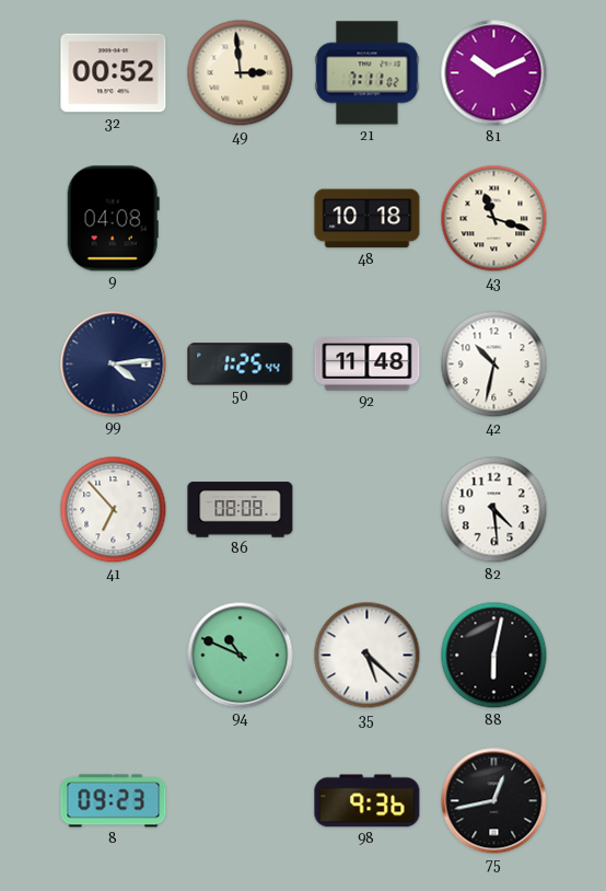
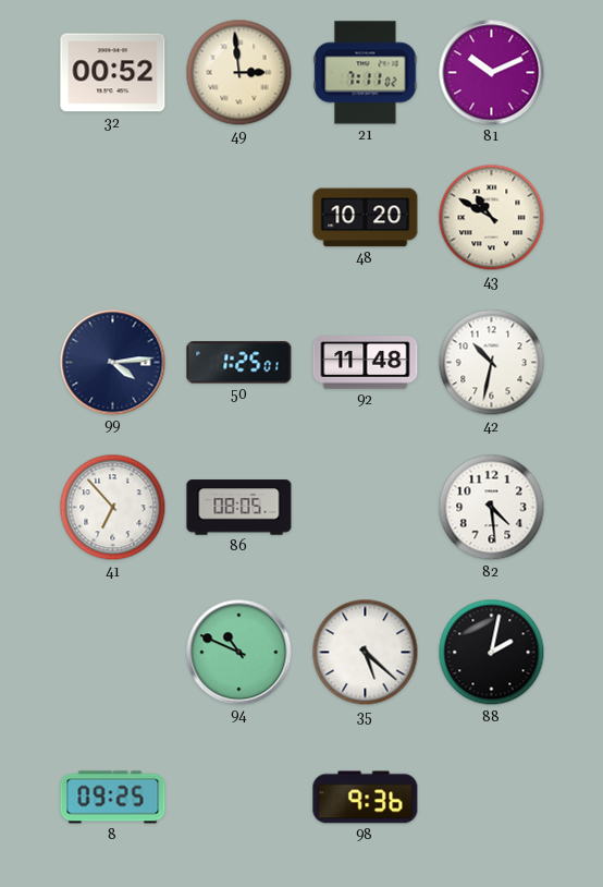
9: 04:08 -> none (113, 219)
48: 10:18 -> 10:20 (366, 218)
43: 11:18 -> 10:50 (492, 218)
50: 1:25:44 -> 1:25:01 (239, 363)
86: 08:08 -> 08:05 (239, 508)
88: 6:02 -> 2:02 (492, 653)
8: 09:23 -> 09:25 (113, 798)
75: 12:43 -> none (494, 801)
